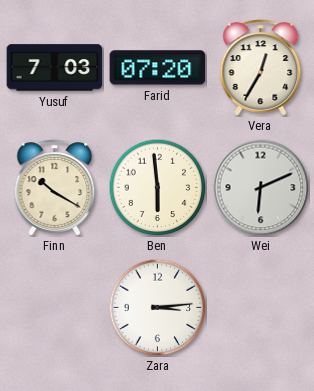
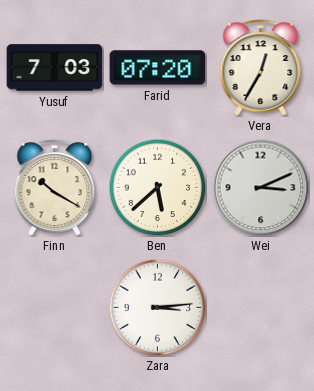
Ben: 5:59 -> 5:38 (157, 187)
Wei: 6:11 -> 3:11 (261, 188)
